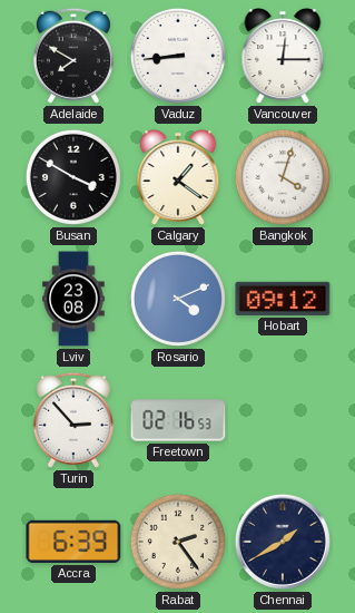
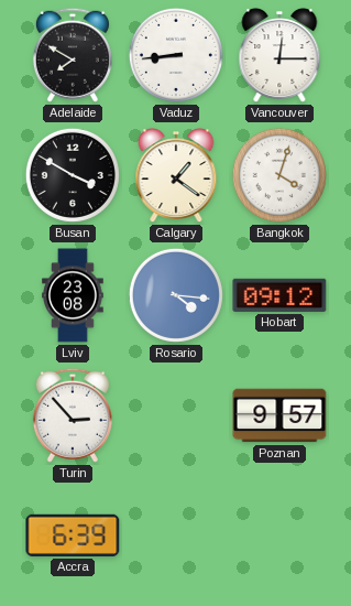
Rosario: 4:11 -> 4:16 (176, 295)
Freetown: 02:16 -> none (178, 420)
Poznan: none -> 9:57 (279, 415)
Rabat: 2:24 -> none (178, 542)
Chennai: 1:40 -> none (283, 542)
